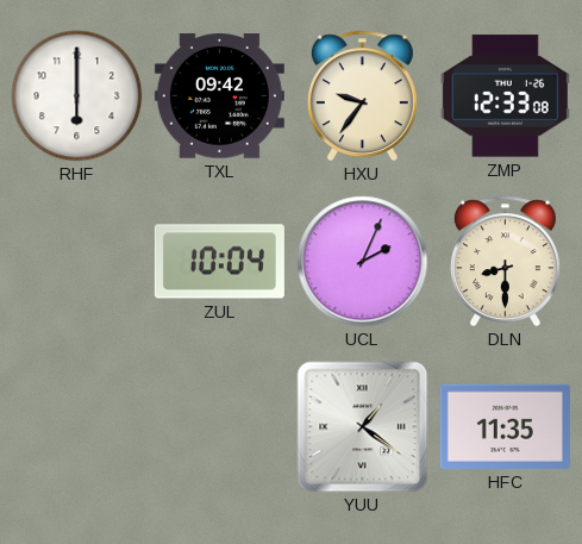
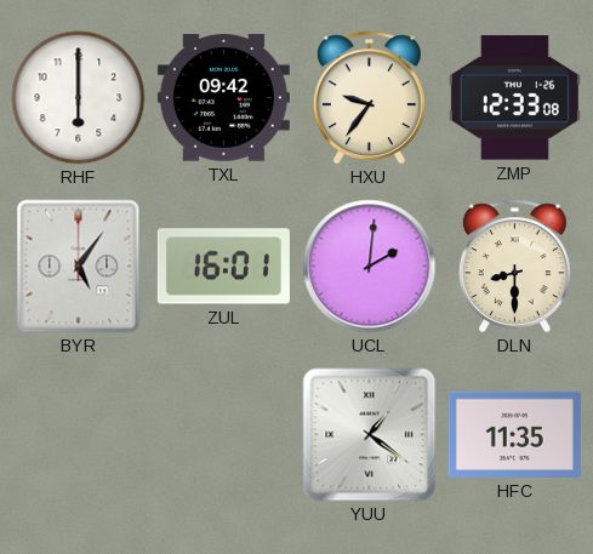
BYR: none -> 5:06 (79, 267)
ZUL: 10:04 -> 16:01 (223, 267)
UCL: 2:04 -> 2:01 (370, 267)
